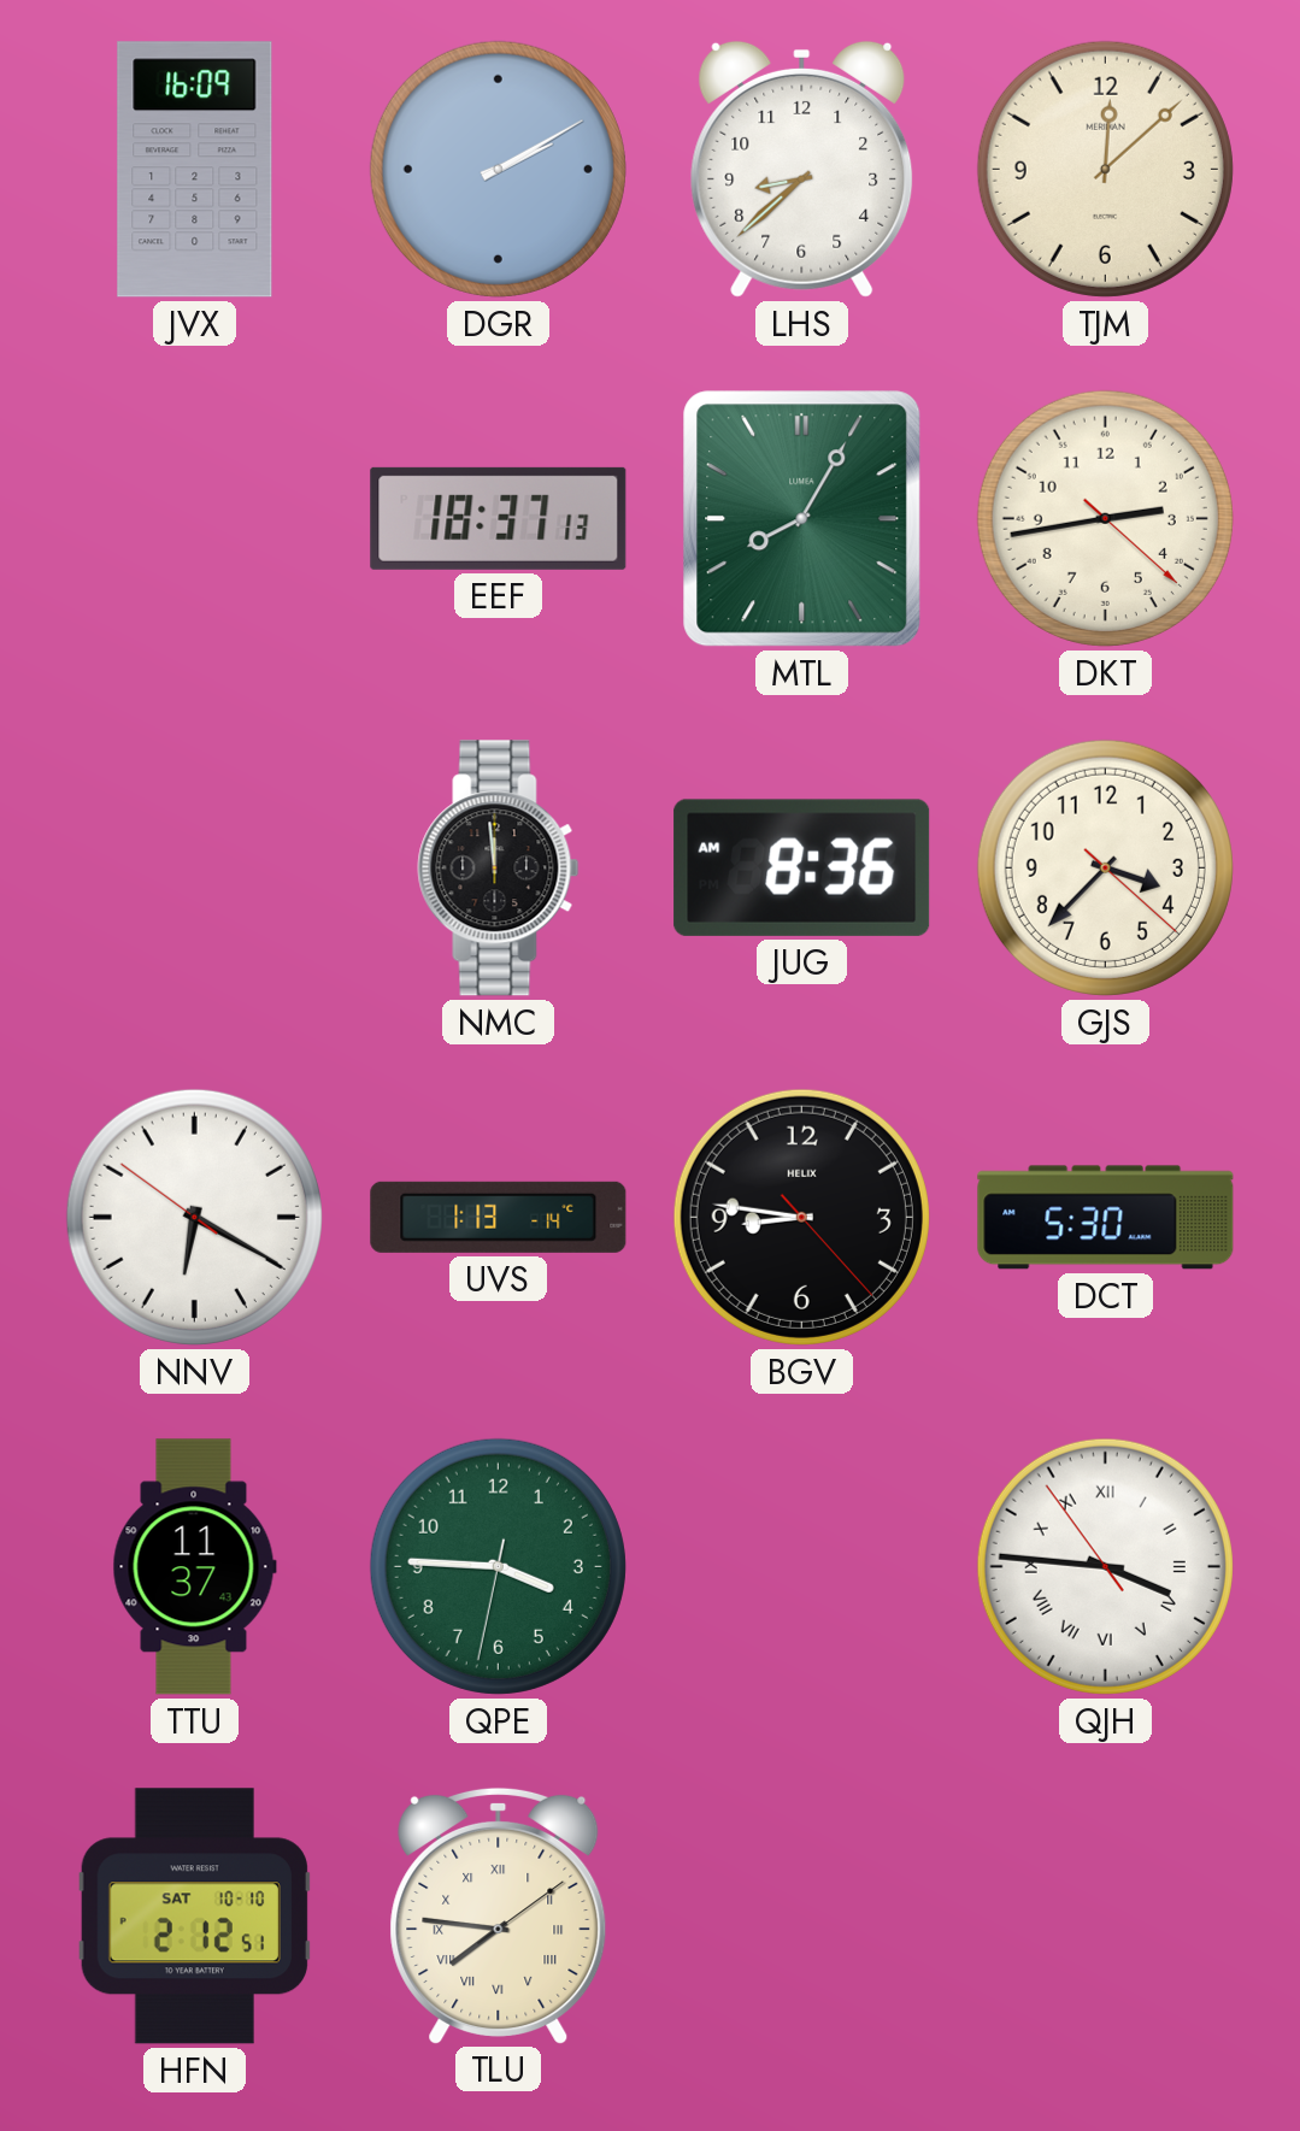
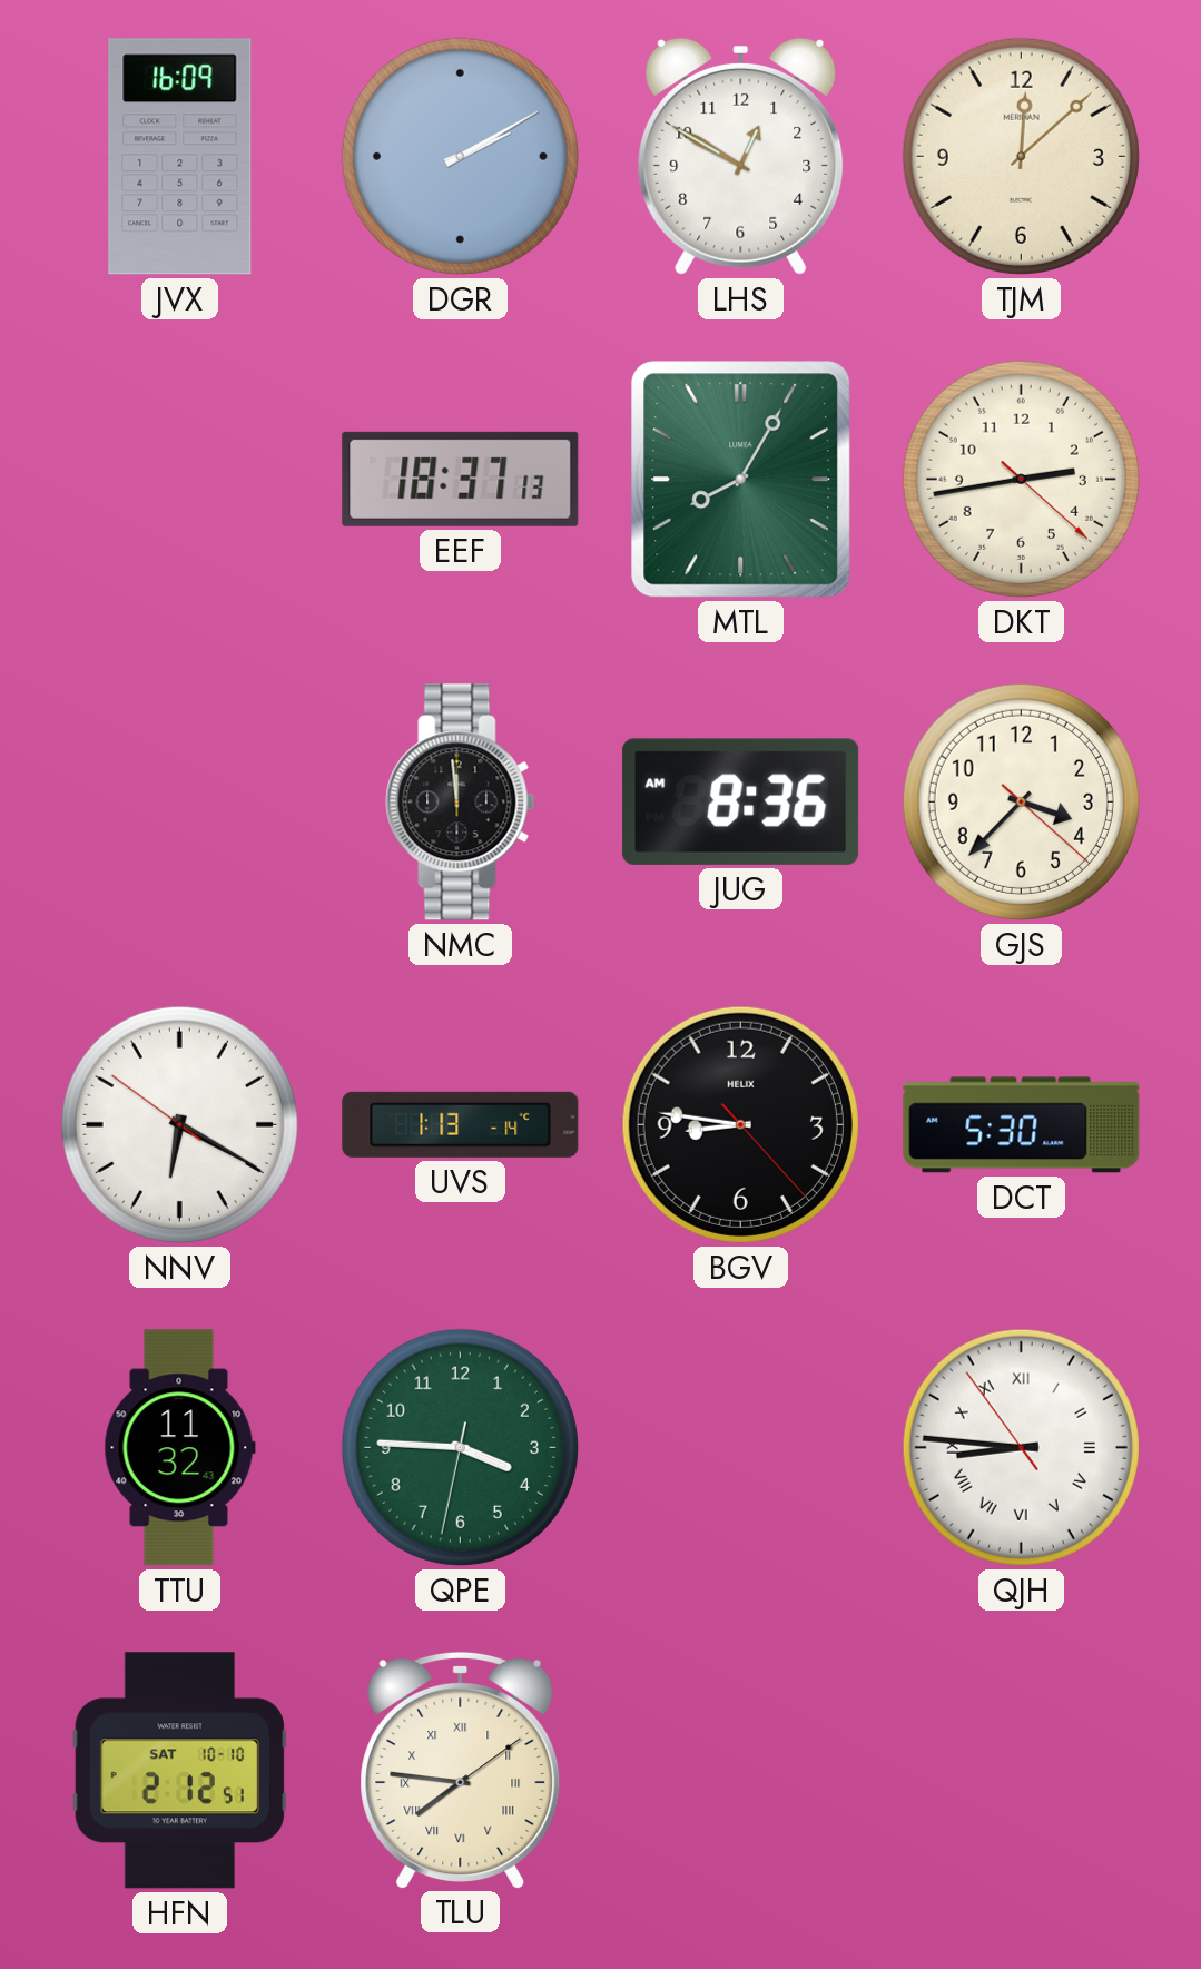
LHS: 8:38 -> 12:50 (741, 156)
TTU: 11:37 -> 11:32 (179, 1448)
QJH: 3:45 -> 8:45 (1021, 1447)
